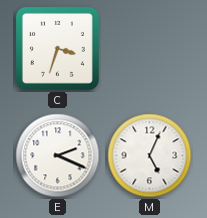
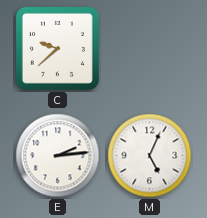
C: 3:33 -> 9:38 (57, 48)
E: 2:19 -> 2:14 (58, 156)
